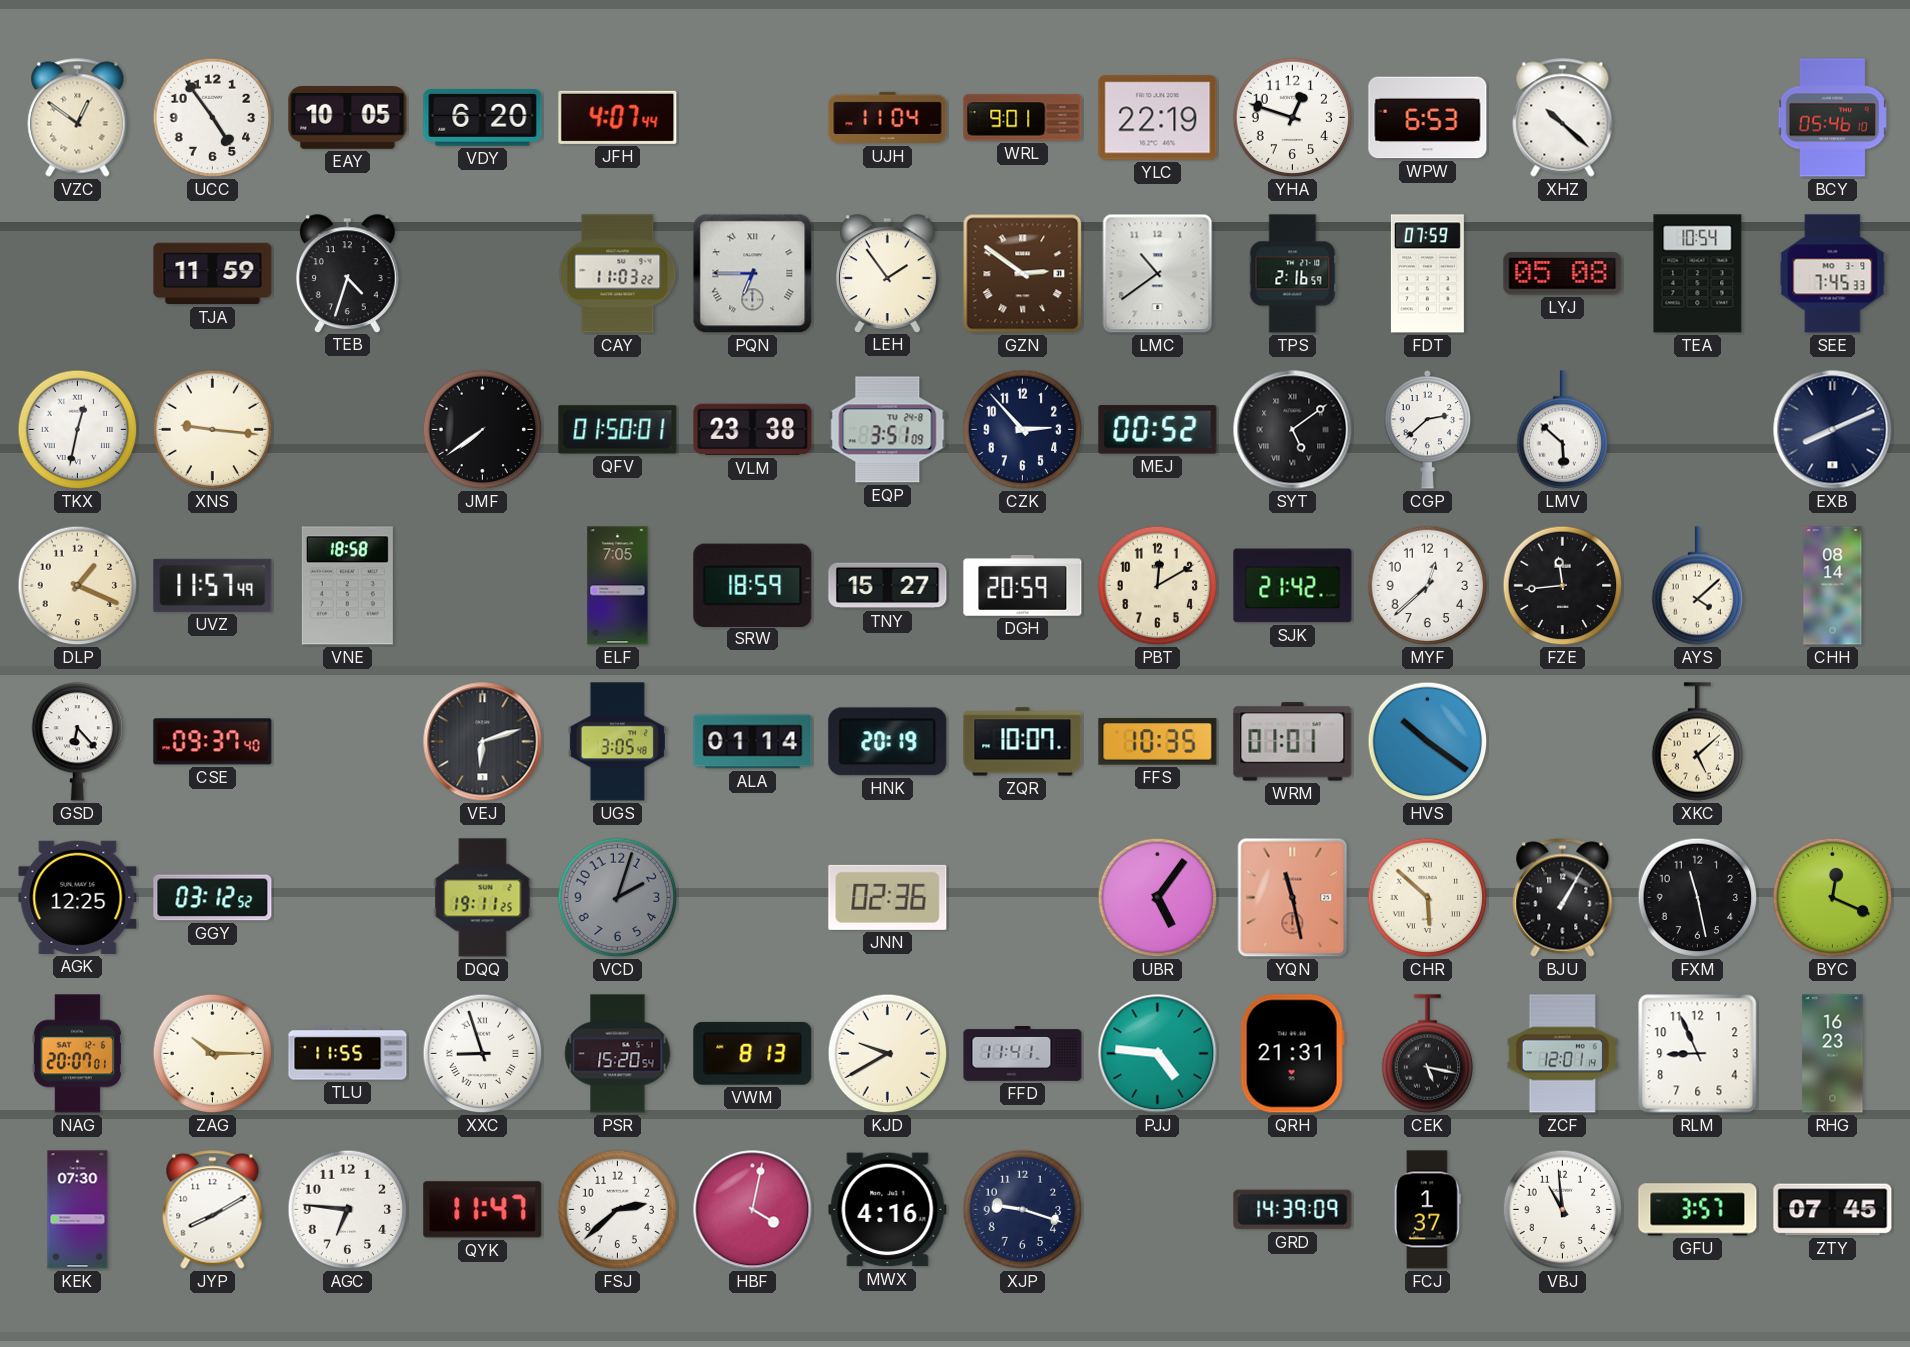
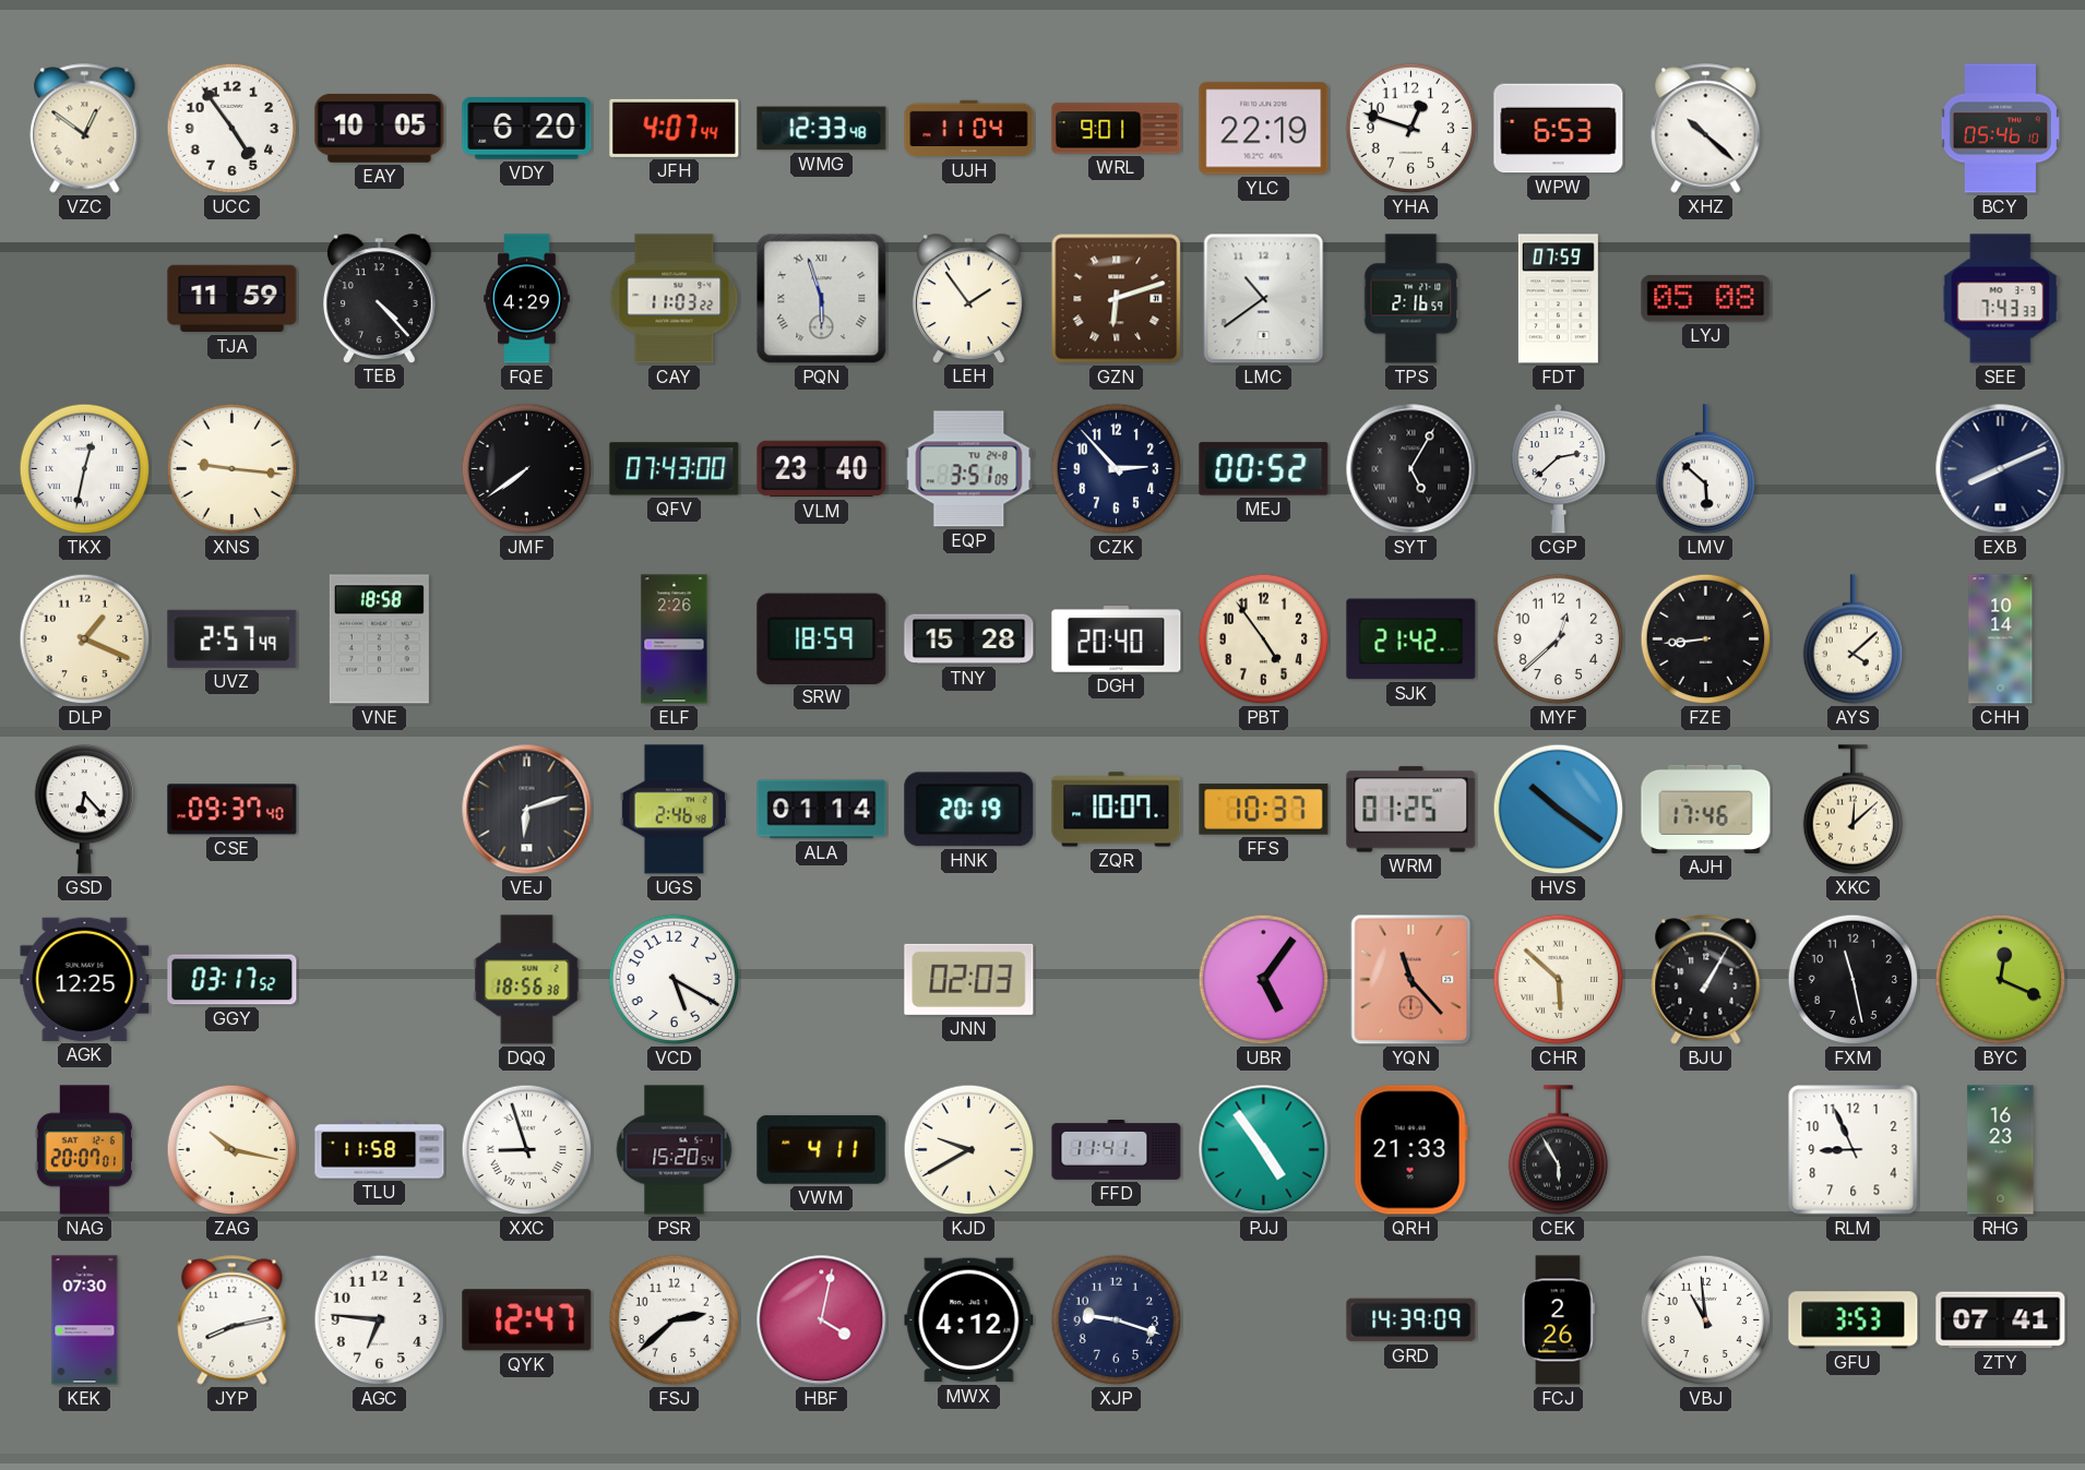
WMG: none -> 12:33 (822, 129)
TEB: 4:33 -> 4:23 (380, 298)
FQE: none -> 4:29 (527, 299)
PQN: 6:45 -> 5:57 (822, 299)
GZN: 2:51 -> 6:12 (1117, 299)
TEA: 10:54 -> none (1698, 274)
SEE: 7:45 -> 7:43 (2001, 299)
QFV: 01:50 -> 07:43 (675, 469)
VLM: 23:38 -> 23:40 (822, 469)
SYT: 5:09 -> 5:05 (1411, 469)
UVZ: 11:57 -> 2:57 (233, 638)
ELF: 7:05 -> 2:26 (675, 640)
TNY: 15:27 -> 15:28 (969, 640)
DGH: 20:59 -> 20:40 (1117, 640)
PBT: 12:10 -> 4:54 (1264, 640)
FZE: 11:44 -> 8:44 (1706, 640)
CHH: 08:14 -> 10:14 (2001, 640)
UGS: 3:05 -> 2:46 (674, 810)
FFS: 10:35 -> 10:37 (1264, 810)
WRM: 01:01 -> 01:25 (1411, 810)
AJH: none -> 17:46 (1706, 809)
XKC: 5:08 -> 12:08 (1854, 810)
GGY: 03:12 -> 03:17 (233, 980)
DQQ: 19:11 -> 18:56 (527, 980)
VCD: 2:03 -> 5:20 (675, 980)
VCD dial: grey -> white (675, 980)
JNN: 02:36 -> 02:03 (969, 979)
YQN: 11:28 -> 11:23 (1411, 980)
ZAG: 10:15 -> 10:17 (233, 1150)
TLU: 11:55 -> 11:58 (380, 1150)
VWM: 8:13 -> 4:11 (822, 1149)
PJJ: 4:46 -> 4:54 (1264, 1150)
QRH: 21:31 -> 21:33 (1410, 1150)
CEK: 5:17 -> 5:55 (1559, 1150)
ZCF: 12:01 -> none (1562, 1054)
JYP: 8:10 -> 8:13 (233, 1320)
QYK: 11:47 -> 12:47 (527, 1320)
MWX: 4:16 -> 4:12 (969, 1320)
FCJ: 1:37 -> 2:26 (1558, 1320)
GFU: 3:57 -> 3:53 (1854, 1320)
ZTY: 07:45 -> 07:41 (2001, 1320)
